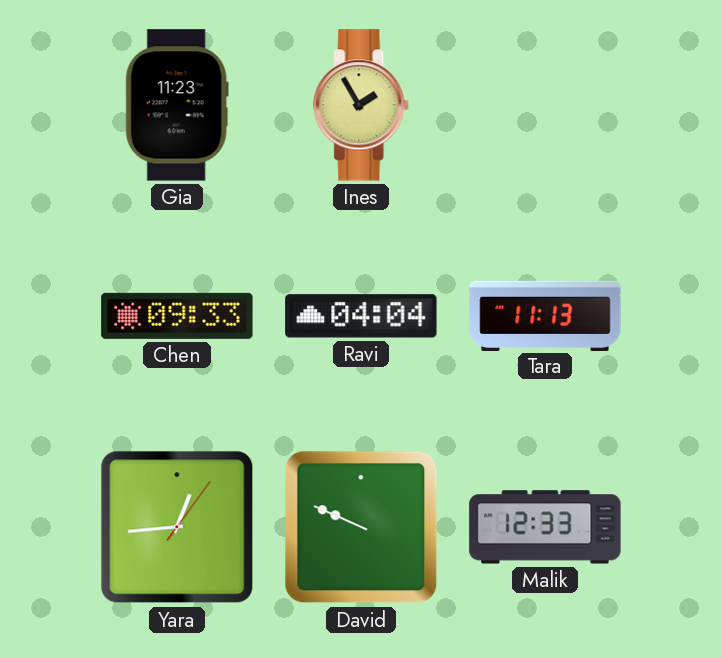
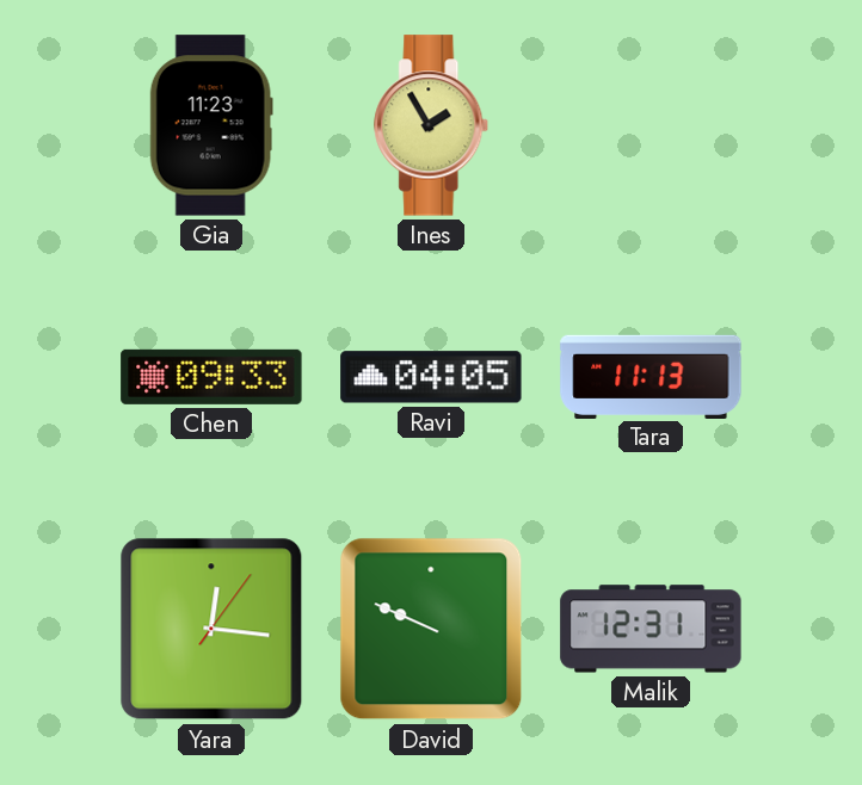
Ravi: 04:04 -> 04:05 (431, 377)
Yara: 12:44 -> 12:16 (211, 629)
Malik: 12:33 -> 12:31 (651, 629)
